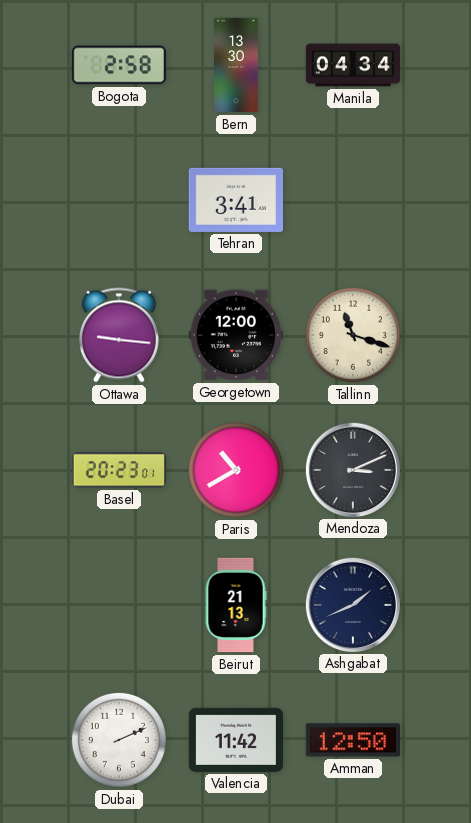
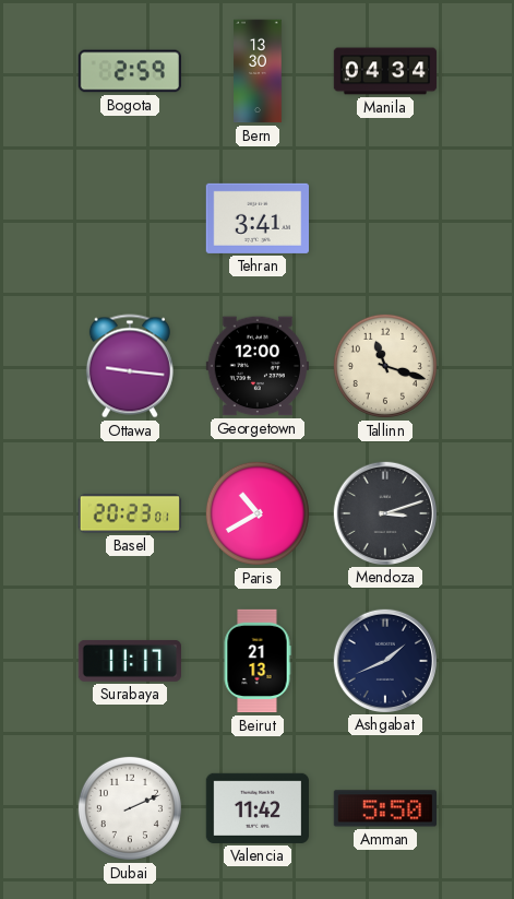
Bogota: 2:58 -> 2:59 (129, 71)
Mendoza: 3:11 -> 3:12 (384, 512)
Surabaya: none -> 11:17 (129, 661)
Amman: 12:50 -> 5:50 (384, 808)
